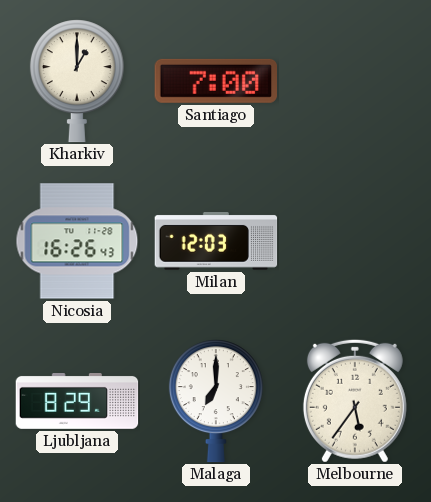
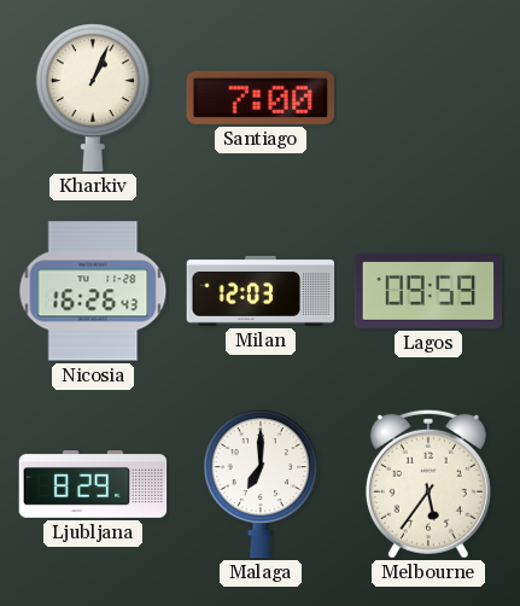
Kharkiv: 1:00 -> 1:04 (93, 98)
Lagos: none -> 09:59 (428, 292)
